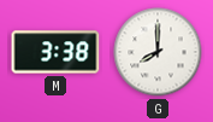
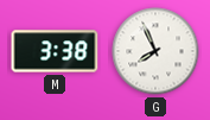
G: 8:00 -> 7:56 (155, 51)
